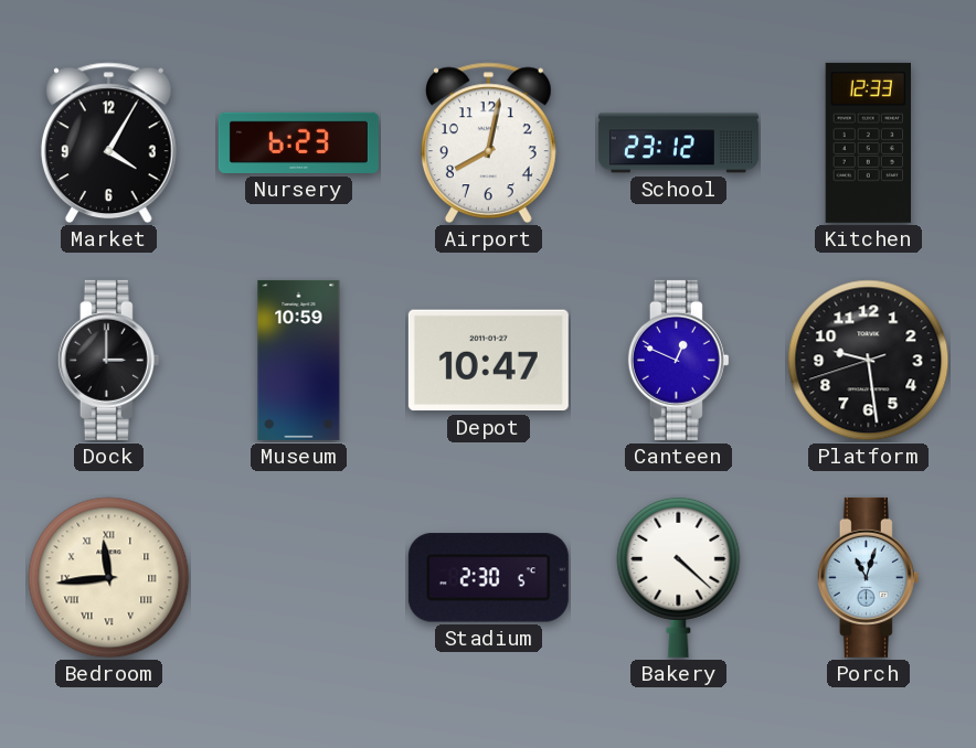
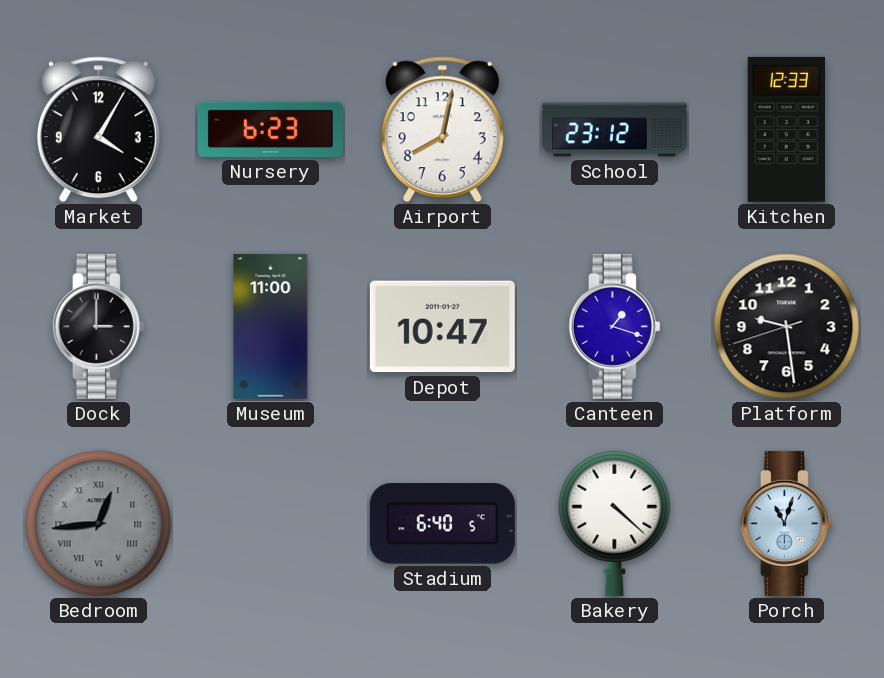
Museum: 10:59 -> 11:00 (271, 326)
Canteen: 12:49 -> 1:18 (614, 326)
Bedroom: 11:44 -> 12:44 (99, 524)
Bedroom dial: cream -> grey (99, 524)
Stadium: 2:30 -> 6:40 (442, 524)
